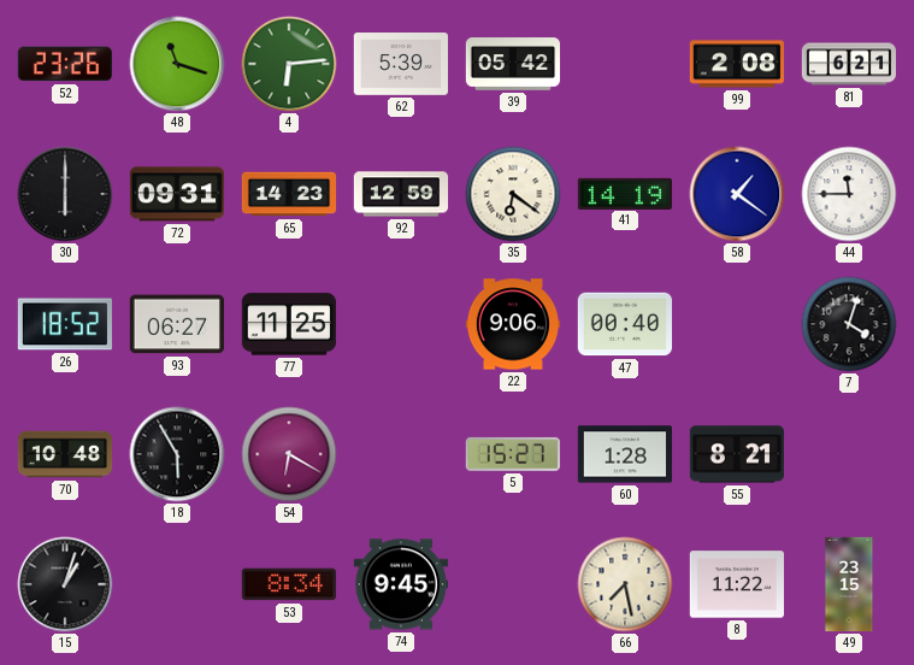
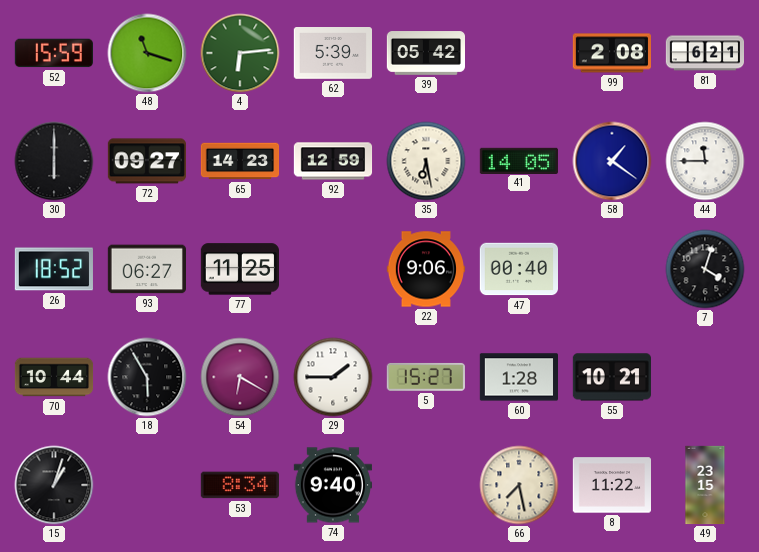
52: 23:26 -> 15:59 (54, 53)
72: 09:31 -> 09:27 (146, 161)
35: 6:21 -> 6:28 (426, 161)
41: 14:19 -> 14:05 (519, 160)
70: 10:48 -> 10:44 (54, 377)
29: none -> 1:45 (333, 377)
55: 8:21 -> 10:21 (612, 377)
74: 9:45 -> 9:40 (332, 485)
